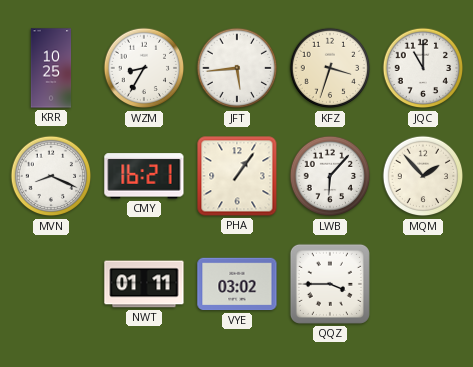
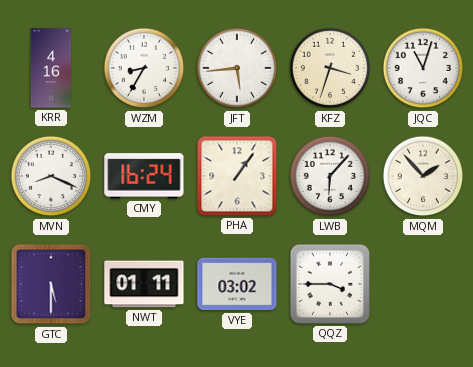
KRR: 10:25 -> 4:16 (51, 68)
JQC: 11:00 -> 11:03 (423, 68)
CMY: 16:21 -> 16:24 (144, 176)
GTC: none -> 5:30 (51, 284)
